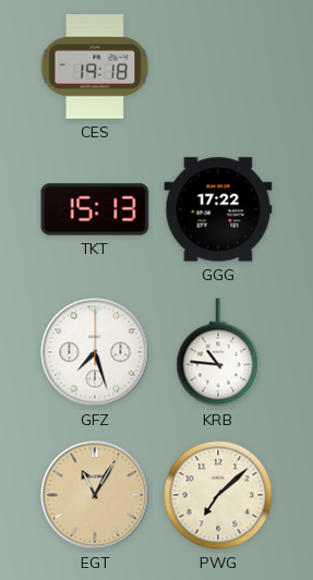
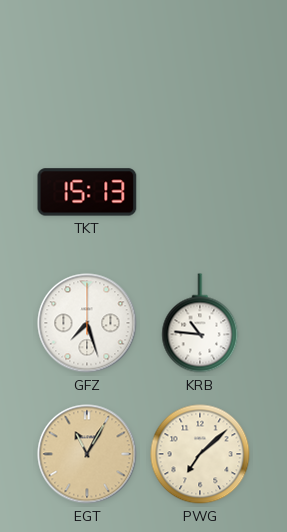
CES: 19:18 -> none (95, 67)
GGG: 17:22 -> none (218, 209)
